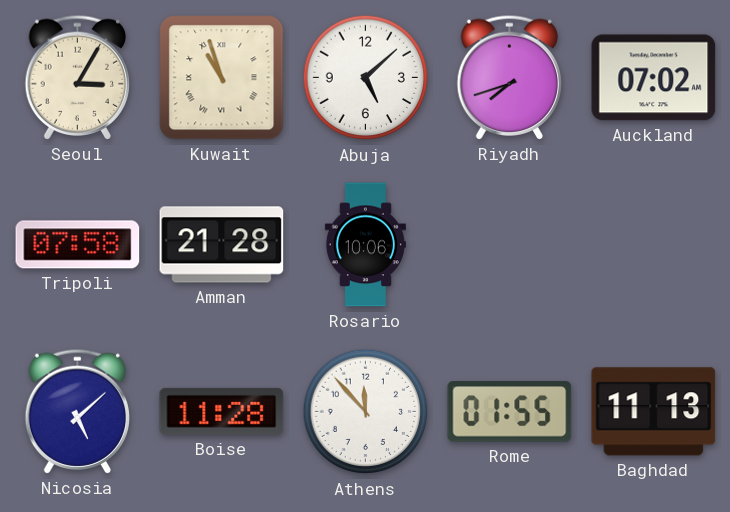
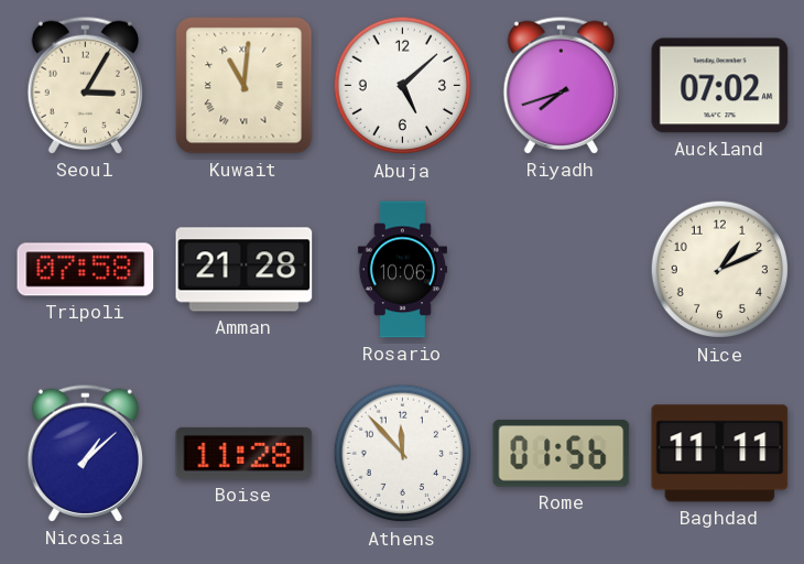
Kuwait: 10:57 -> 11:01 (245, 86)
Nice: none -> 1:11 (720, 270)
Nicosia: 5:08 -> 1:08 (85, 453)
Rome: 01:55 -> 01:56 (562, 454)
Baghdad: 11:13 -> 11:11 (720, 454)
